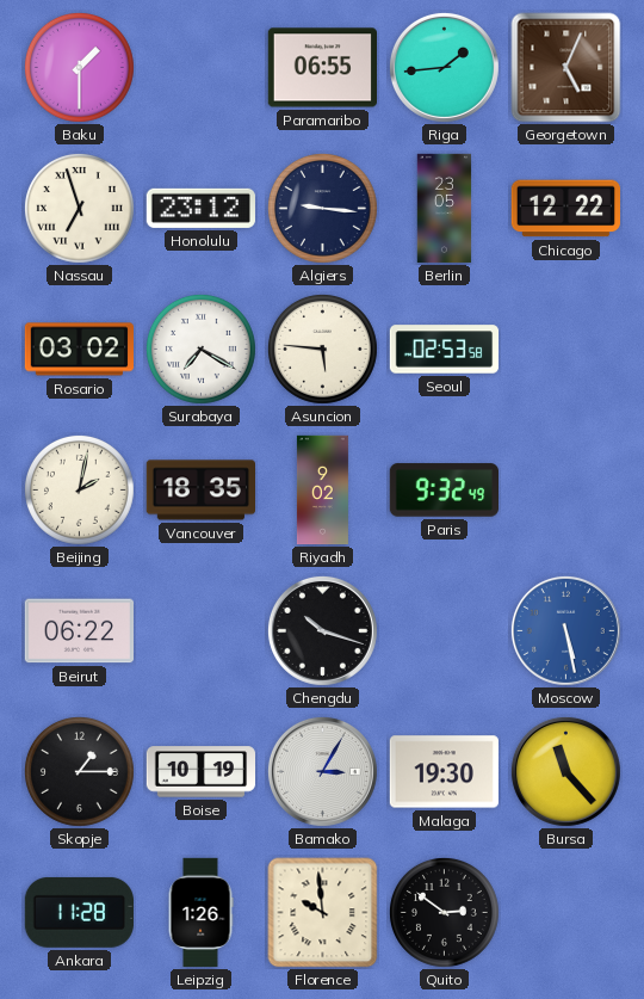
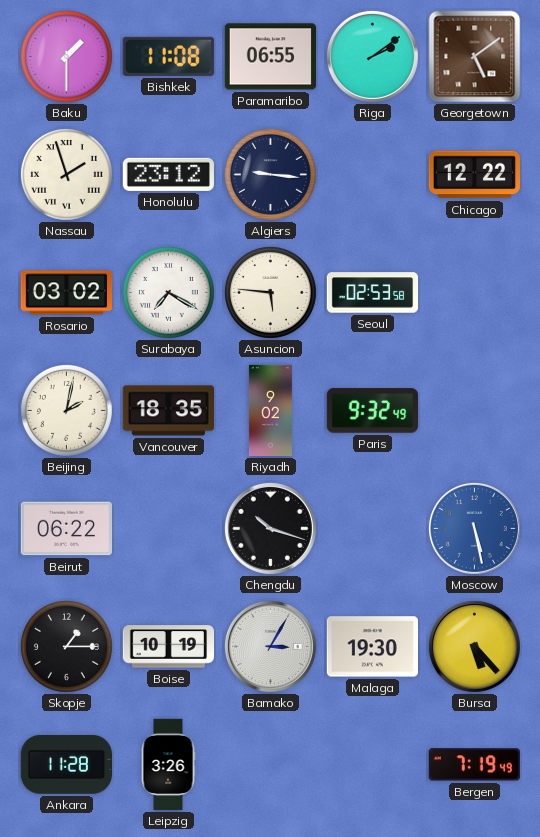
Bishkek: none -> 11:08 (168, 56)
Riga: 1:44 -> 2:09 (372, 56)
Georgetown: 5:04 -> 5:09 (475, 57)
Nassau: 6:57 -> 1:57 (66, 174)
Berlin: 23:05 -> none (445, 209)
Bursa: 11:23 -> 5:23 (474, 646)
Leipzig: 1:26 -> 3:26 (168, 765)
Florence: 9:59 -> none (323, 913)
Quito: 2:51 -> none (444, 912)
Bergen: none -> 7:19 (474, 765)
